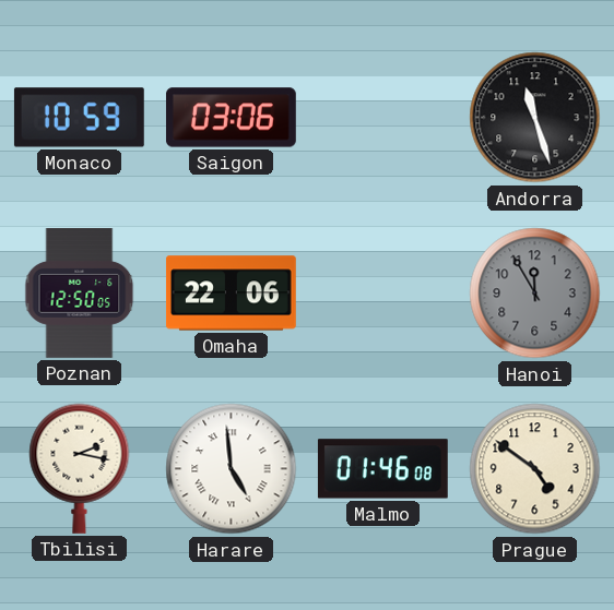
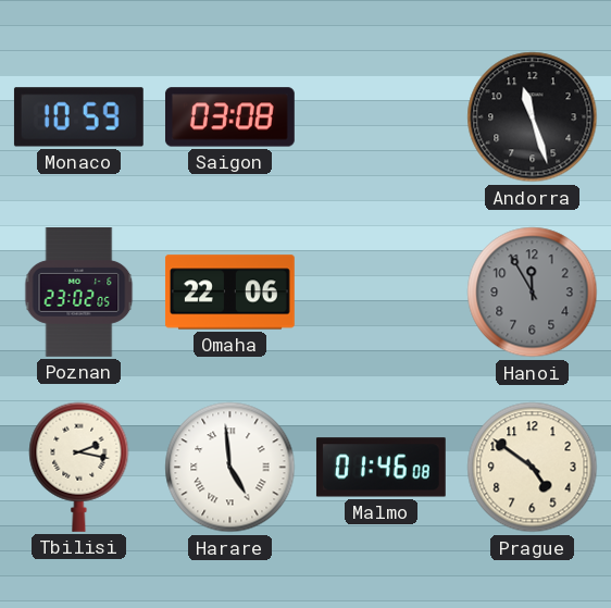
Saigon: 03:06 -> 03:08 (229, 117)
Poznan: 12:50 -> 23:02 (79, 293)
